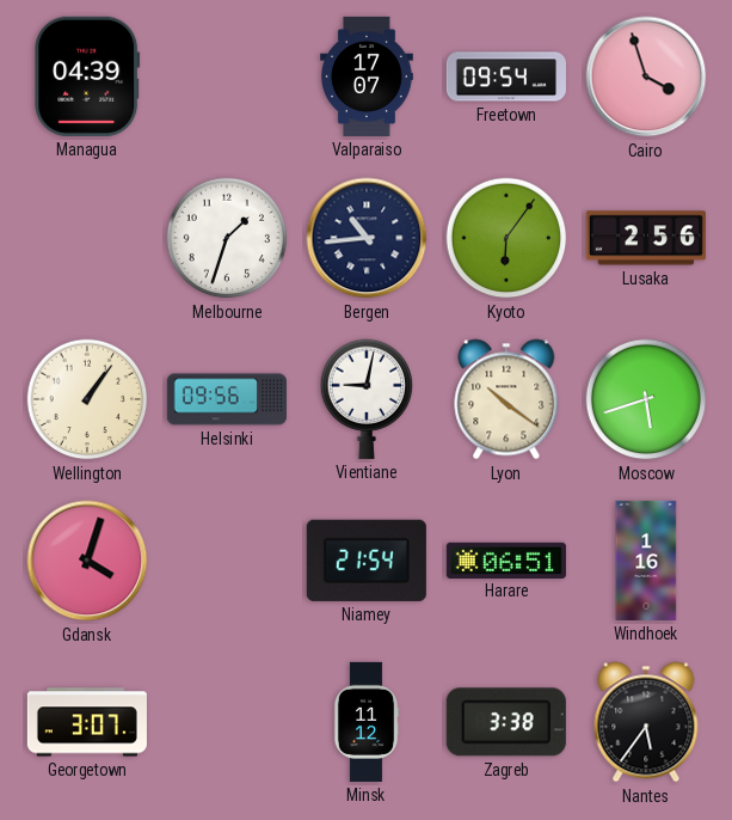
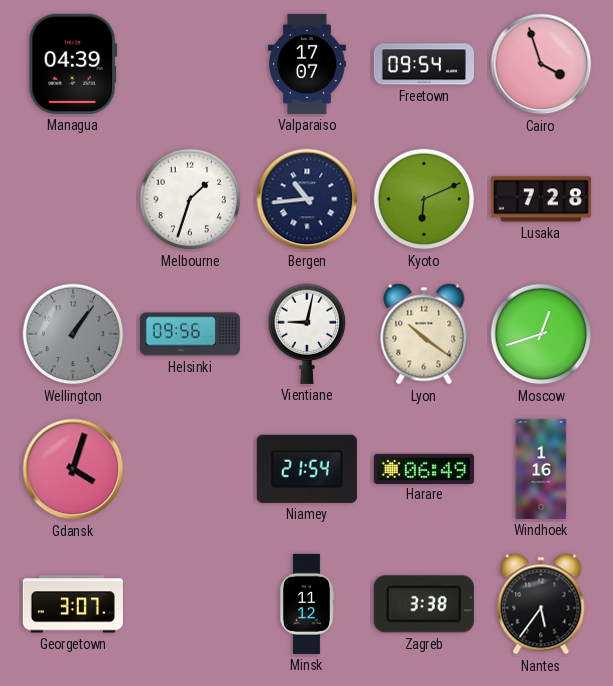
Kyoto: 6:06 -> 6:11 (424, 199)
Lusaka: 2:56 -> 7:28 (541, 199)
Wellington dial: cream -> grey (73, 334)
Moscow: 5:42 -> 12:42 (541, 334)
Harare: 06:51 -> 06:49 (424, 468)
